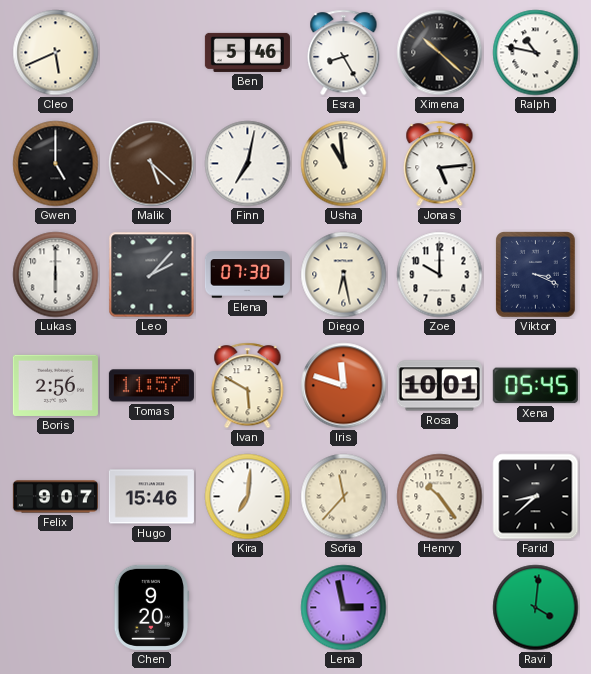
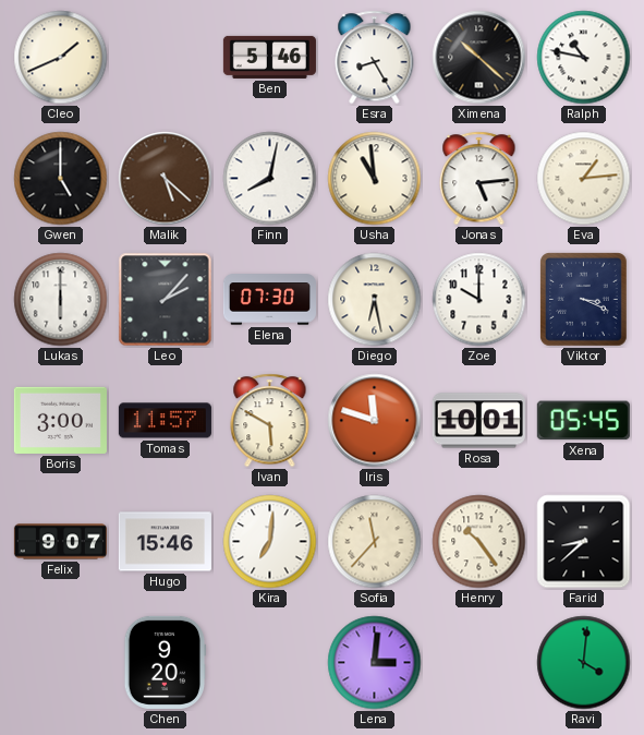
Cleo: 5:41 -> 1:41 (61, 58)
Finn: 7:02 -> 8:02 (270, 179)
Eva: none -> 1:14 (584, 179)
Boris: 2:56 -> 3:00 (60, 420)
Lena: 2:58 -> 3:01 (375, 663)
